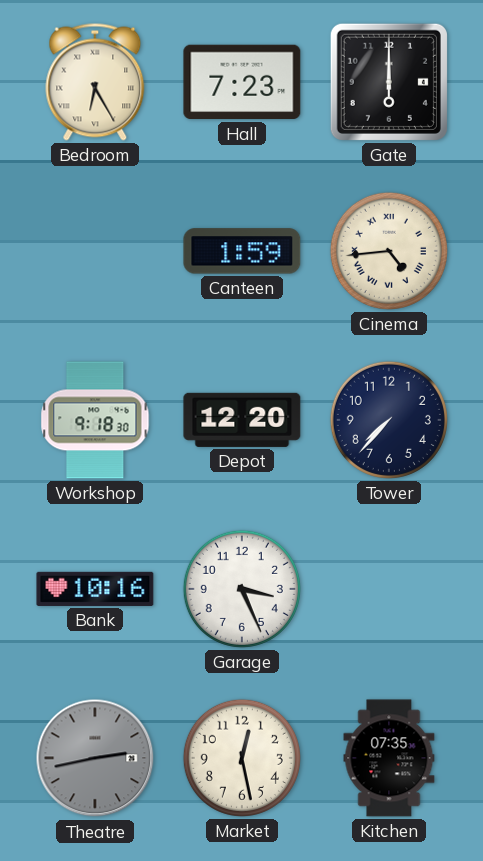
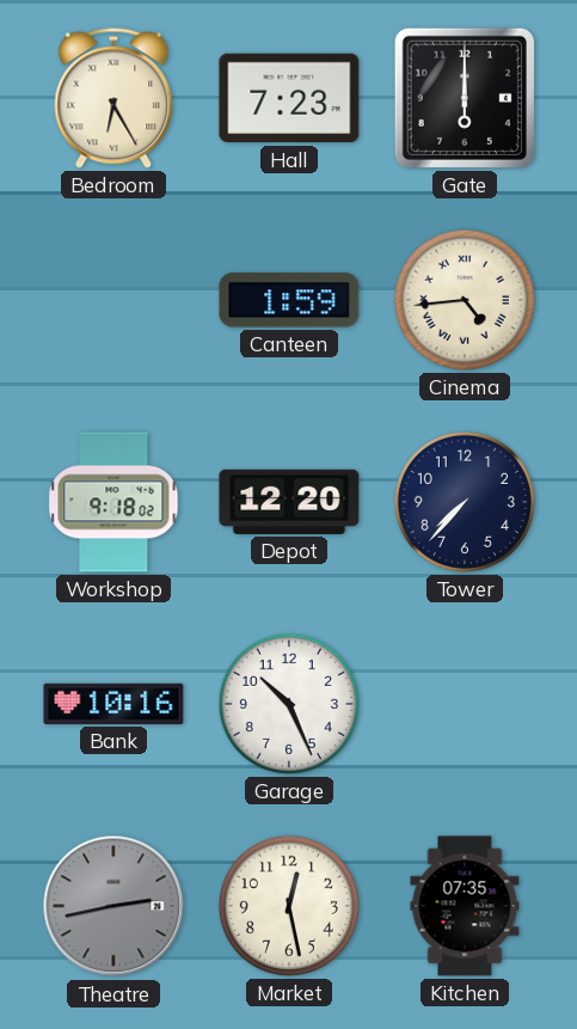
Workshop: 9:18:30 -> 9:18:02 (113, 502)
Garage: 3:26 -> 10:26 (289, 704)
